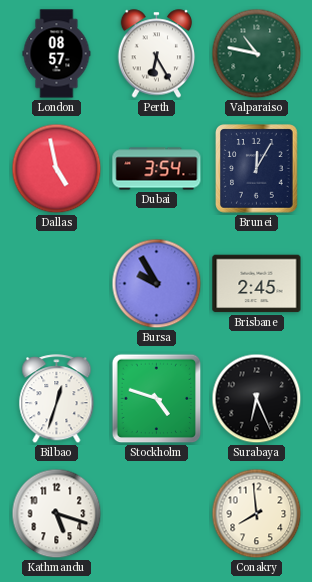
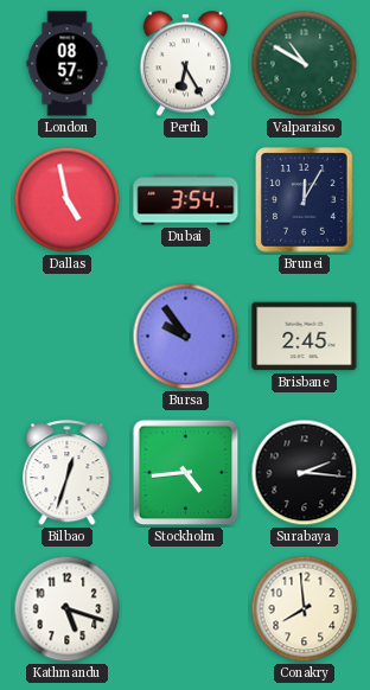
Valparaiso: 10:47 -> 10:50 (305, 64)
Bursa: 9:55 -> 9:54 (186, 337)
Stockholm: 4:48 -> 4:44 (186, 473)
Surabaya: 6:26 -> 2:16 (305, 473)
